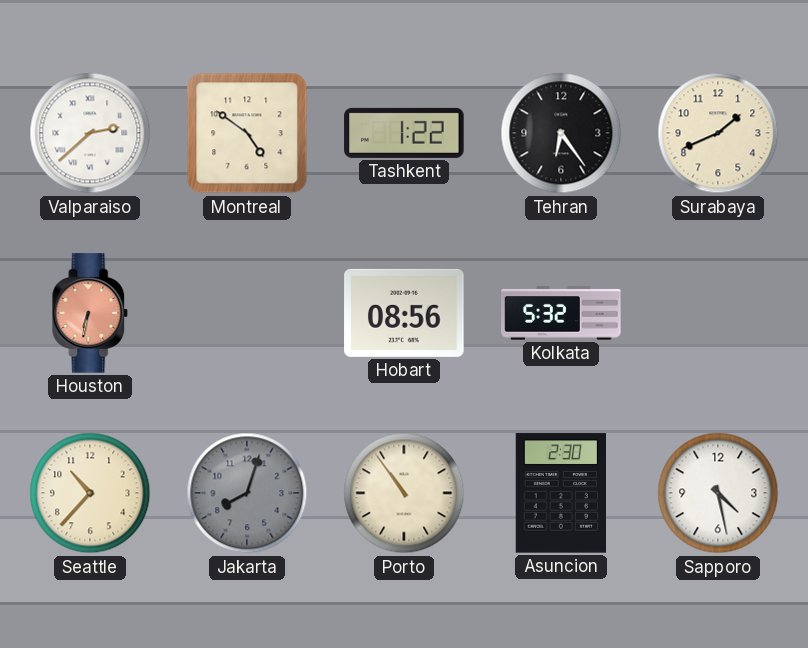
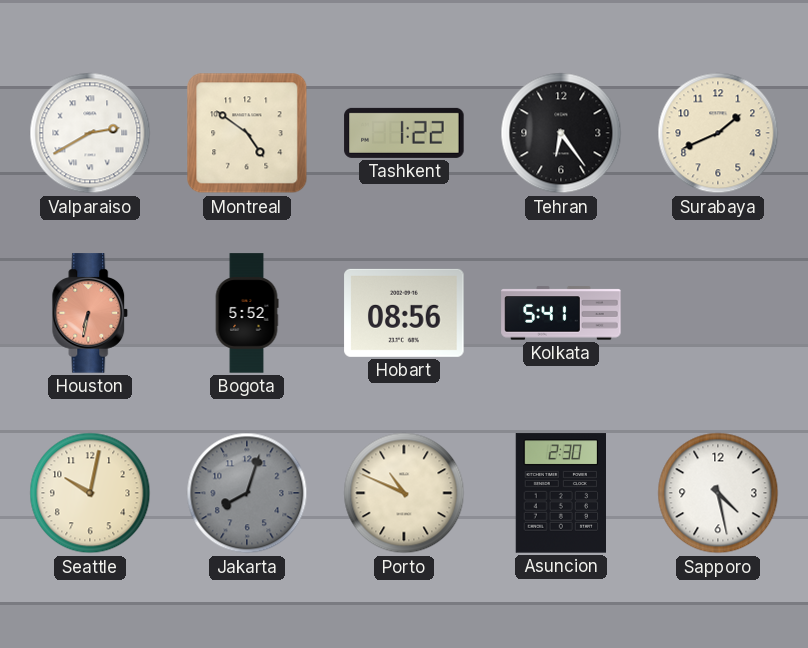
Valparaiso: 2:38 -> 2:40 (90, 133)
Bogota: none -> 5:52 (247, 313)
Kolkata: 5:32 -> 5:41 (561, 313)
Seattle: 10:37 -> 10:02 (90, 493)
Porto: 10:54 -> 10:49 (404, 493)
